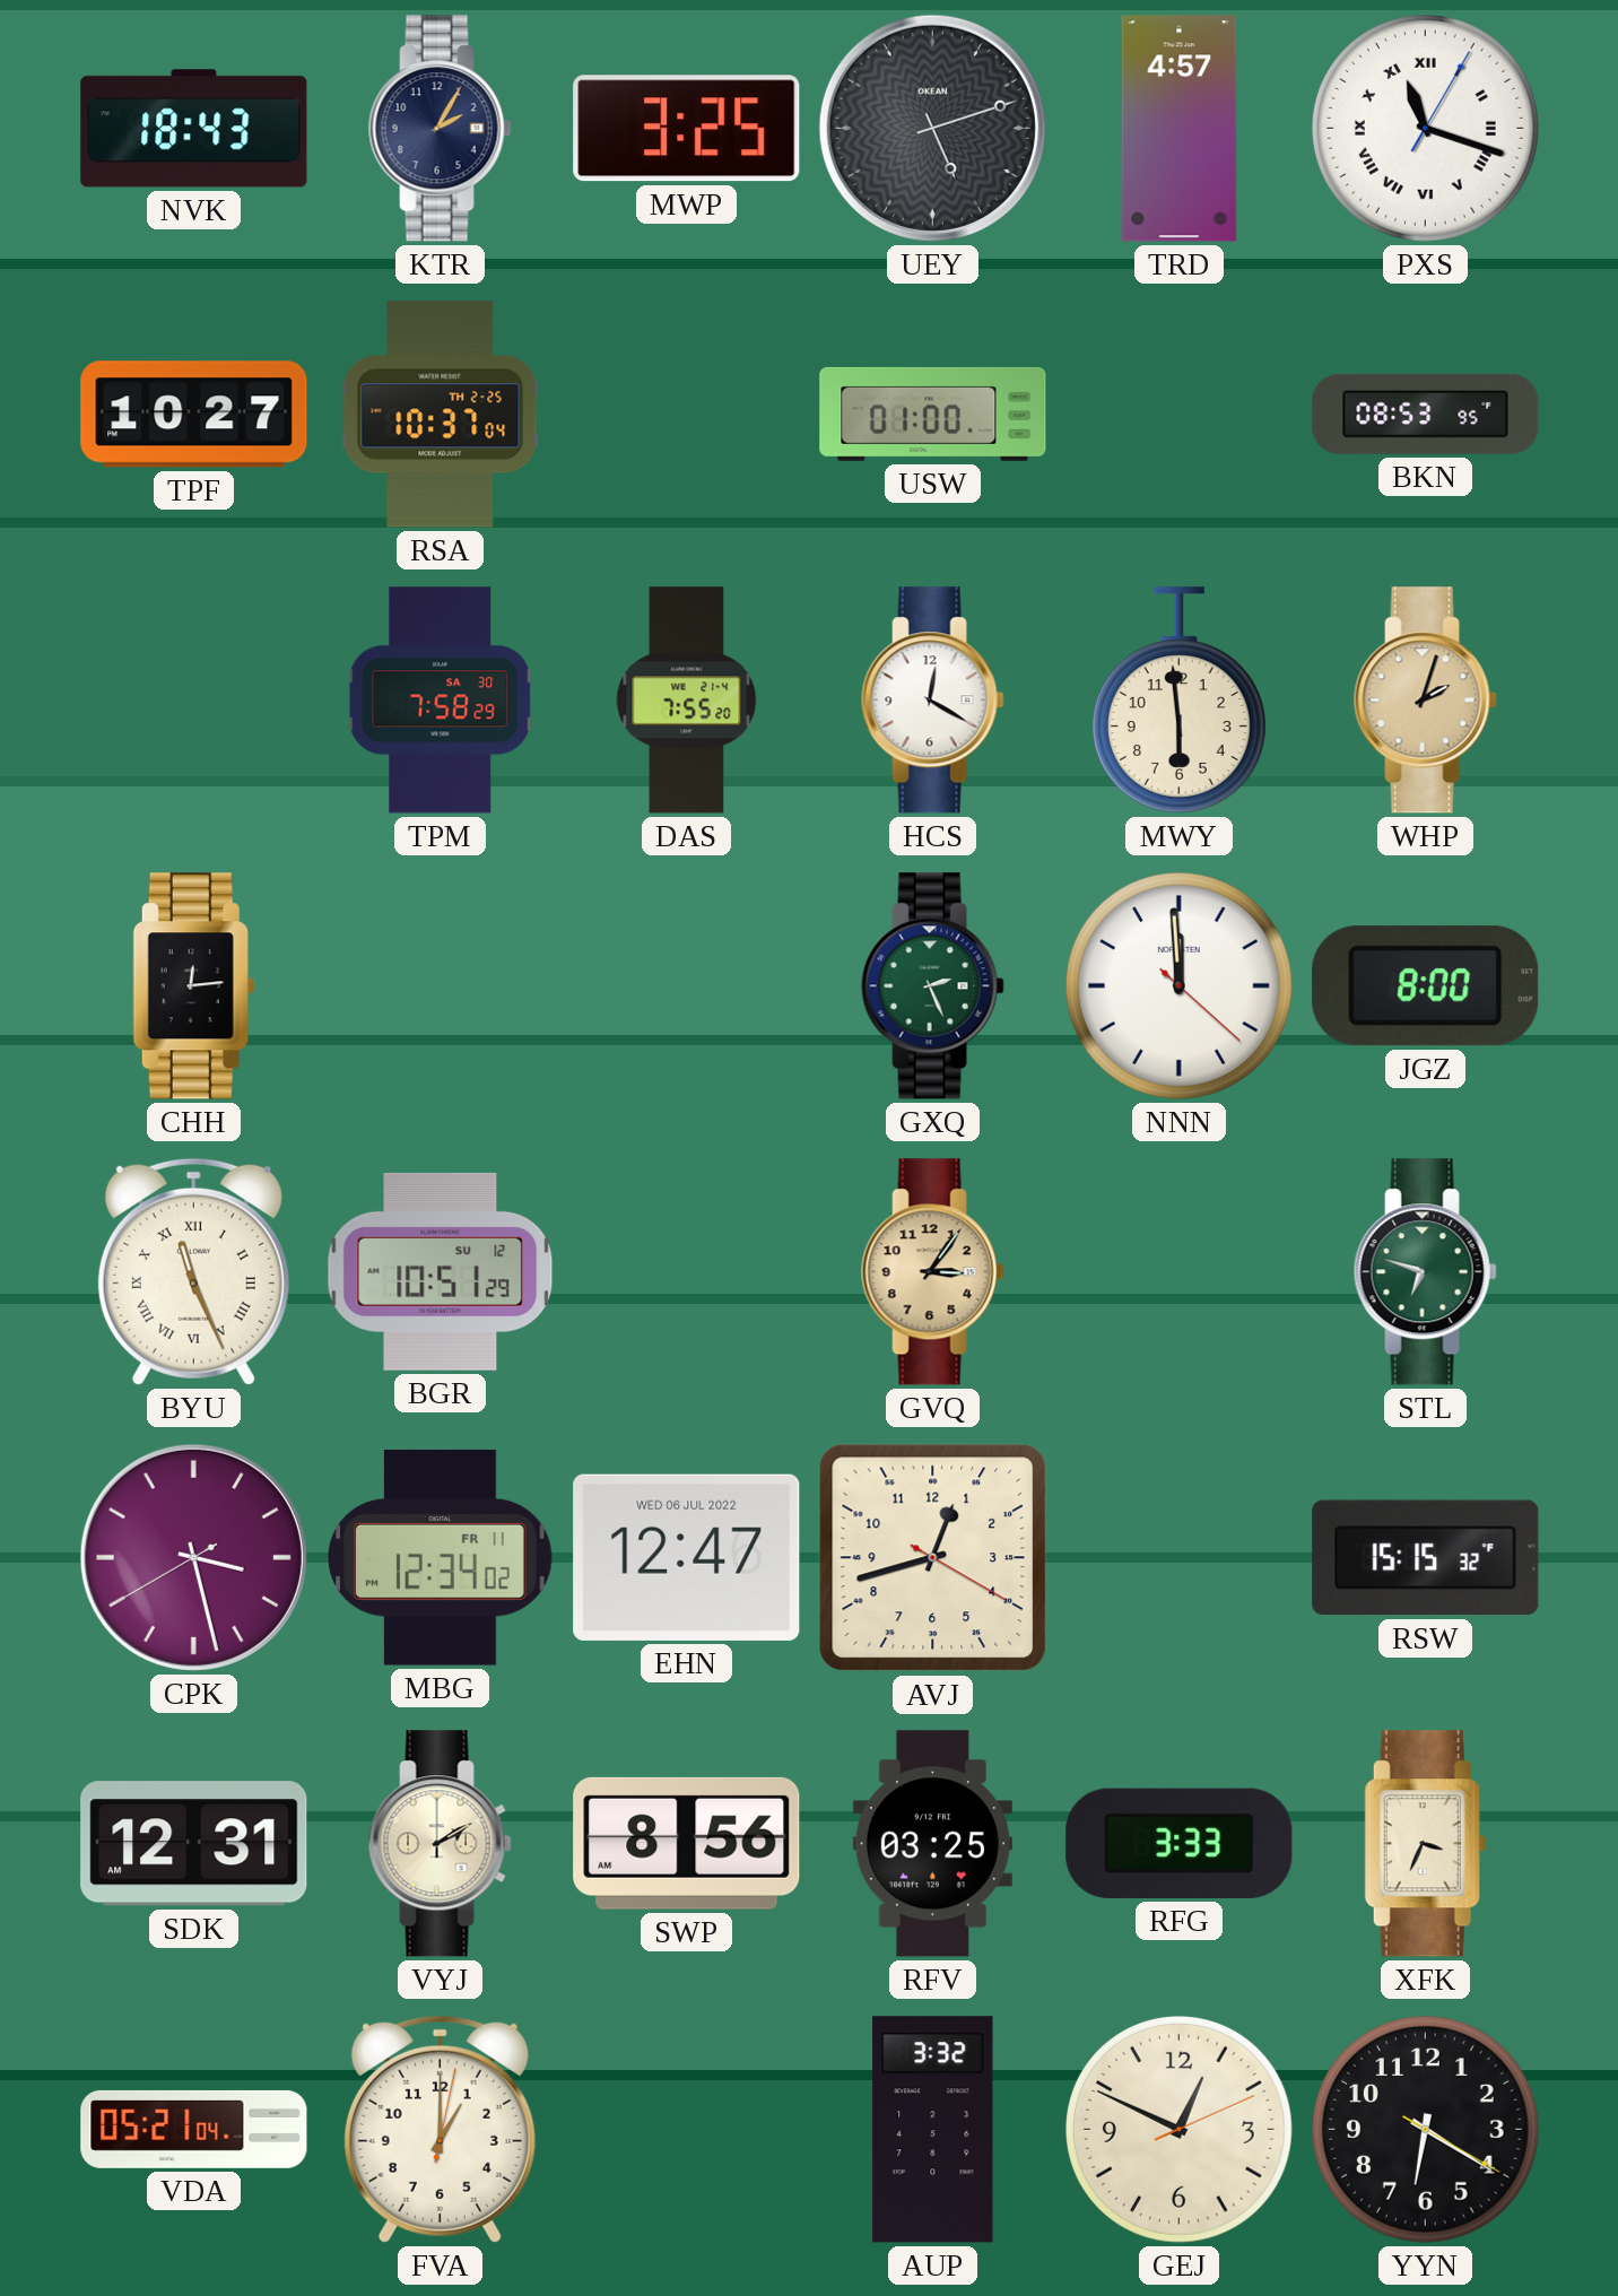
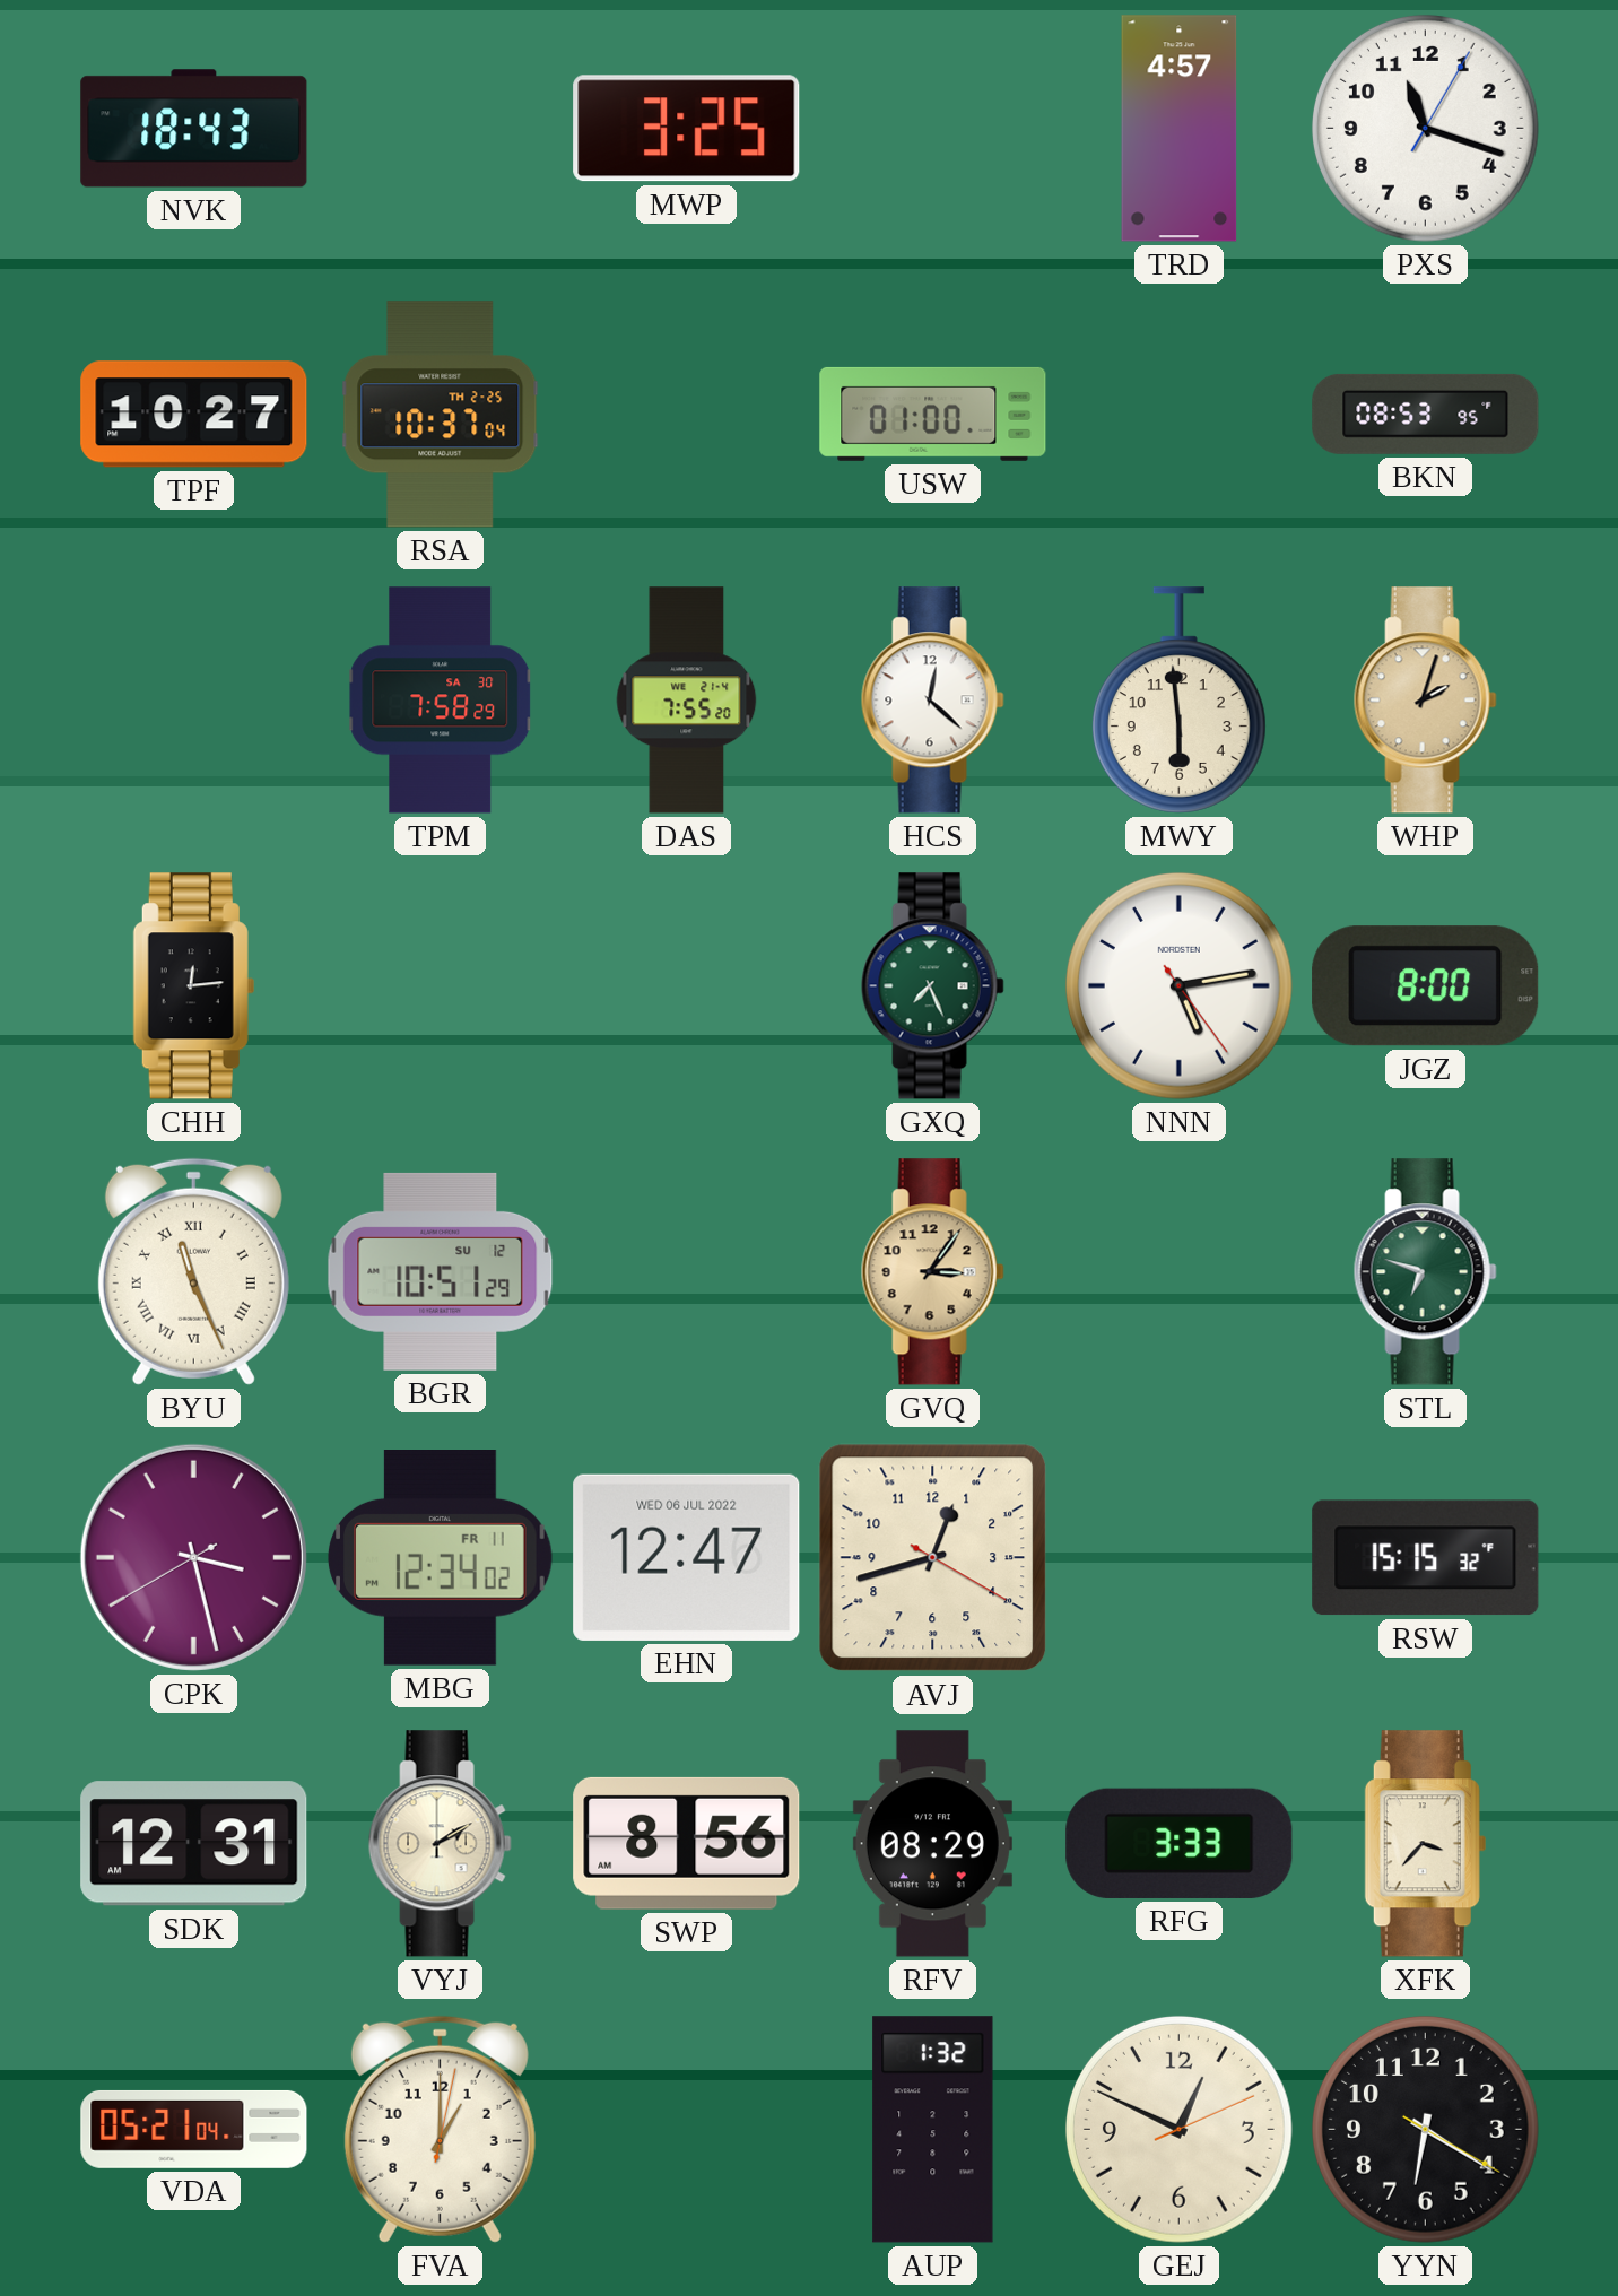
KTR: 2:05 -> none (440, 129)
UEY: 5:12 -> none (932, 128)
PXS numerals: Roman -> Arabic (1425, 128)
HCS: 12:20 -> 12:22 (932, 701)
GXQ: 2:26 -> 7:26 (932, 986)
NNN: 11:59 -> 5:13 (1178, 985)
RFV: 03:25 -> 08:29 (932, 1844)
XFK: 3:34 -> 3:37 (1425, 1844)
AUP: 3:32 -> 1:32 (933, 2130)
